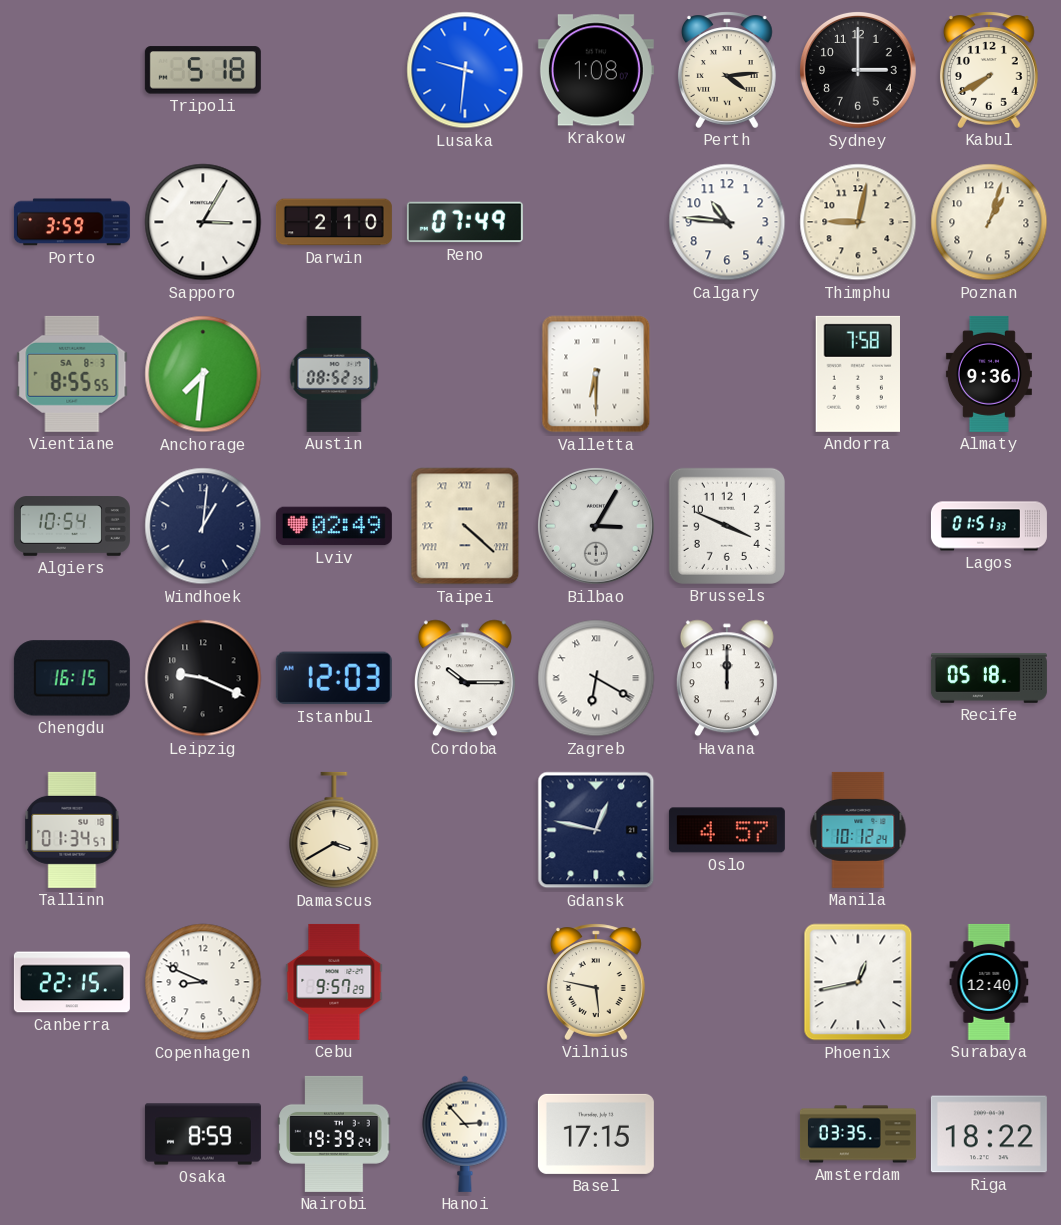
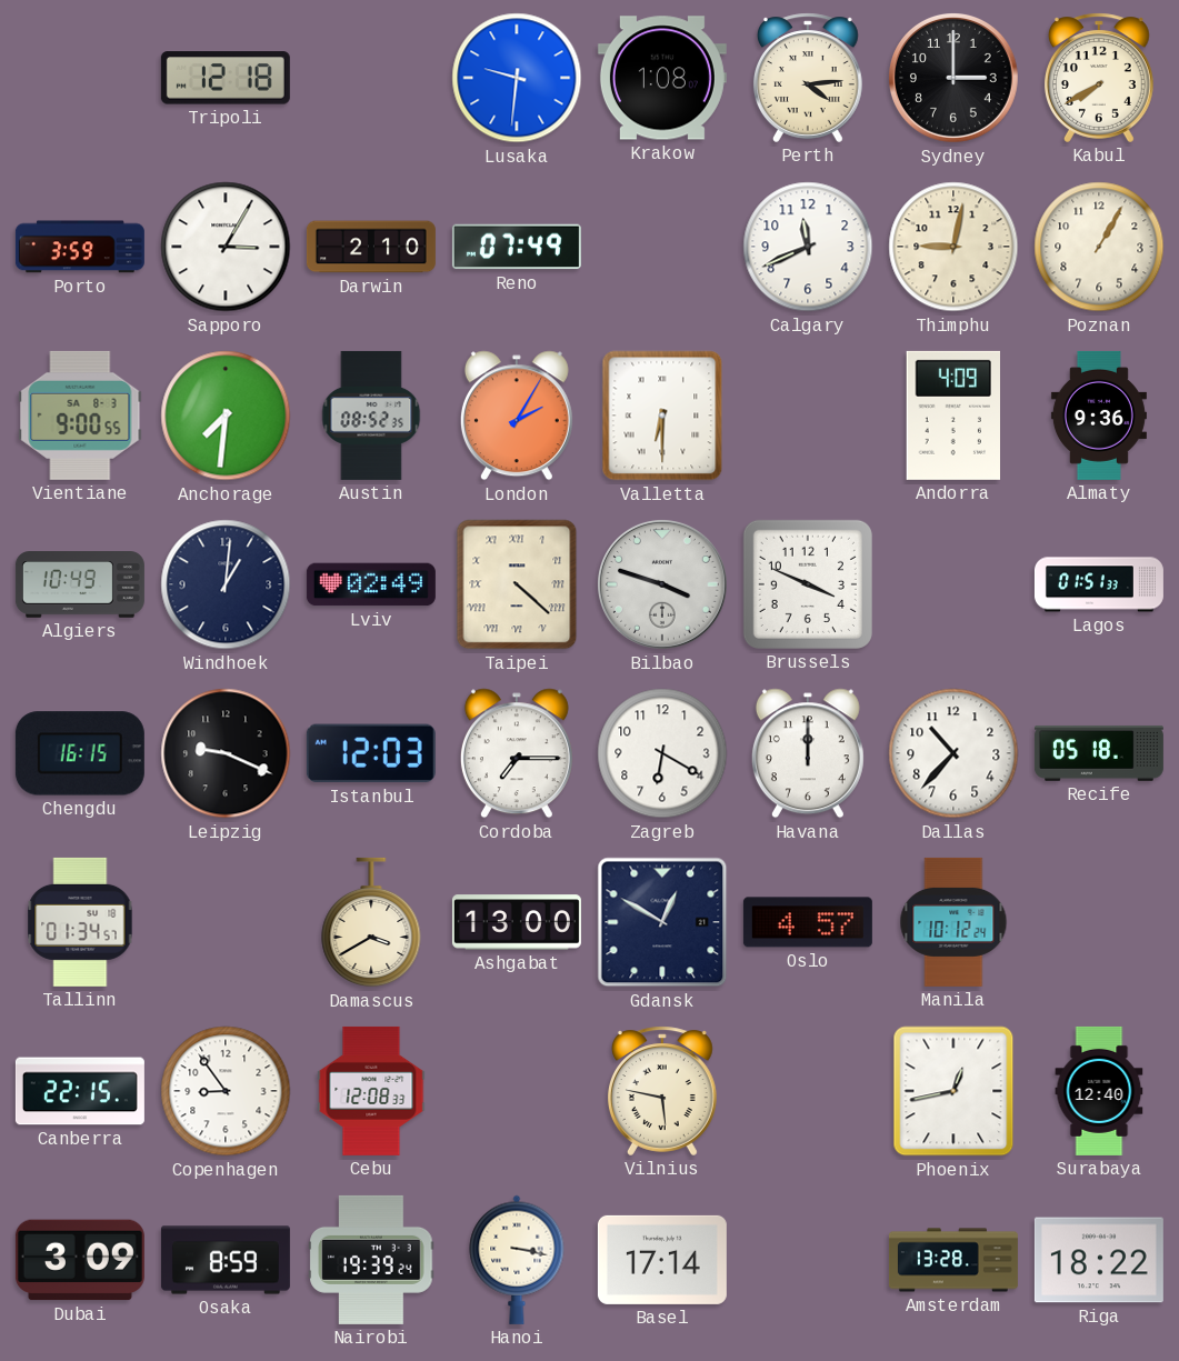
Tripoli: 5:18 -> 12:18 (226, 78)
Calgary: 10:46 -> 11:41 (808, 247)
Poznan: 1:03 -> 1:05 (1099, 247)
Vientiane: 8:55 -> 9:00 (80, 416)
London: none -> 2:05 (517, 416)
Andorra: 7:58 -> 4:09 (952, 416)
Algiers: 10:54 -> 10:49 (80, 584)
Bilbao: 3:05 -> 3:48 (663, 586)
Cordoba: 10:15 -> 7:15 (517, 753)
Zagreb numerals: Roman -> Arabic (662, 753)
Dallas: none -> 10:37 (953, 753)
Ashgabat: none -> 13:00 (517, 922)
Gdansk: 12:47 -> 12:50 (662, 922)
Copenhagen: 8:49 -> 8:54 (226, 1091)
Cebu: 9:57 -> 12:08 (371, 1091)
Dubai: none -> 3:09 (80, 1260)
Hanoi: 2:53 -> 3:17 (517, 1260)
Basel: 17:15 -> 17:14 (662, 1260)
Amsterdam: 03:35 -> 13:28 (953, 1260)
